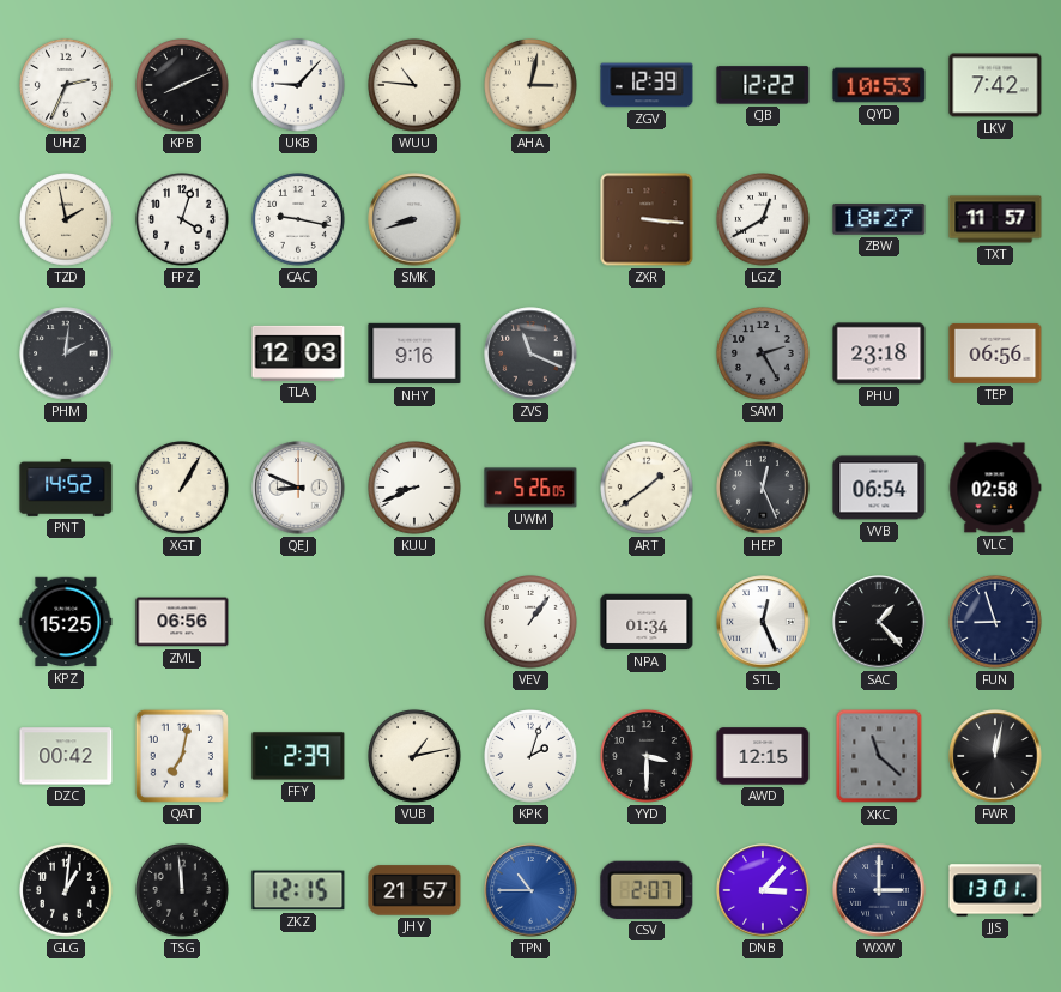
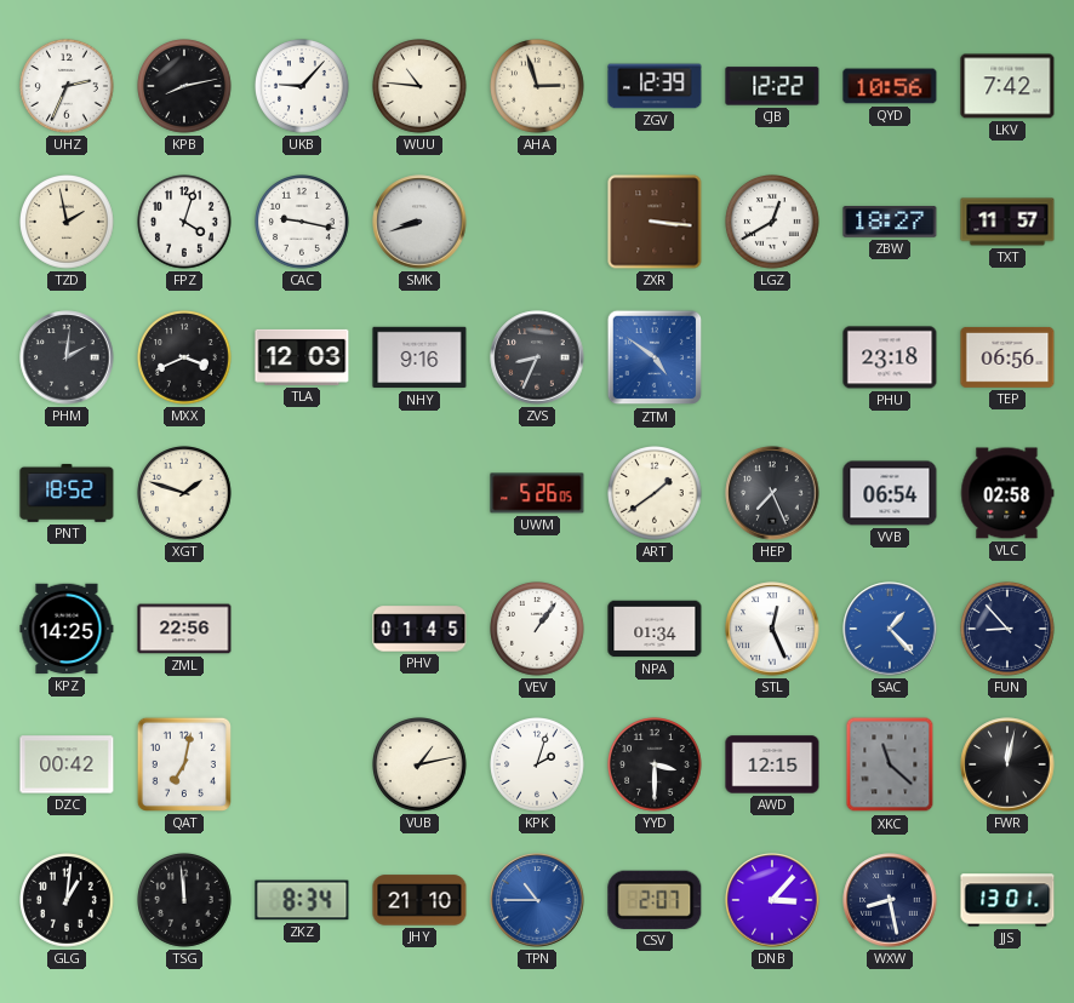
KPB: 8:11 -> 8:13 (185, 87)
AHA: 3:02 -> 2:57 (538, 87)
QYD: 10:53 -> 10:56 (890, 86)
MXX: none -> 3:41 (185, 359)
ZVS: 11:19 -> 8:34 (537, 357)
ZTM: none -> 4:51 (655, 357)
SAM: 2:25 -> none (764, 355)
PNT: 14:52 -> 18:52 (67, 493)
XGT: 1:05 -> 1:48 (185, 494)
QEJ: 8:49 -> none (298, 488)
KUU: 8:41 -> none (416, 489)
HEP: 12:26 -> 7:26 (772, 493)
KPZ: 15:25 -> 14:25 (67, 629)
ZML: 06:56 -> 22:56 (184, 629)
PHV: none -> 01:45 (419, 629)
SAC dial: black -> blue (890, 629)
FUN: 8:57 -> 8:53 (1009, 630)
FFY: 2:39 -> none (298, 756)
ZKZ: 12:15 -> 8:34 (302, 900)
JHY: 21:57 -> 21:10 (419, 900)
WXW: 3:00 -> 8:28 (890, 900)
